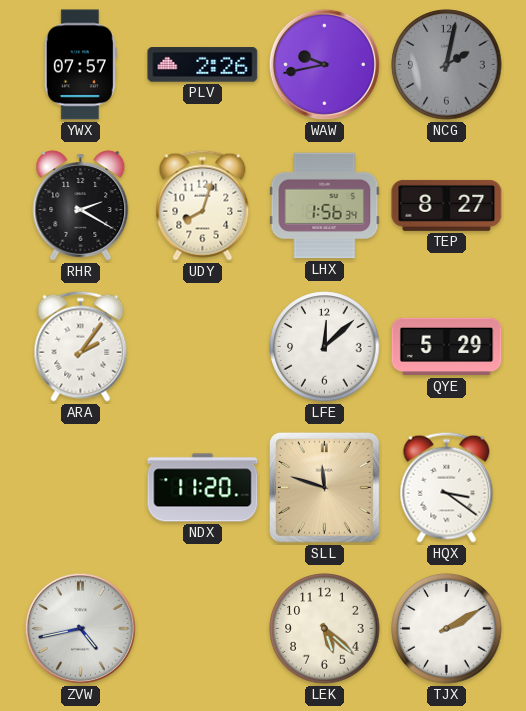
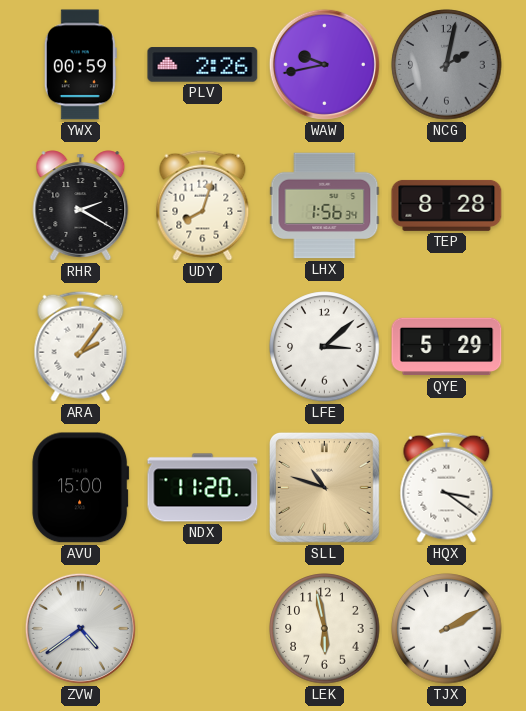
YWX: 07:57 -> 00:59 (80, 65)
TEP: 8:27 -> 8:28 (447, 205)
LFE: 12:08 -> 3:08 (325, 347)
AVU: none -> 15:00 (81, 488)
SLL: 11:48 -> 10:48 (324, 487)
ZVW: 4:43 -> 4:39 (80, 628)
LEK: 5:22 -> 5:58 (325, 629)
